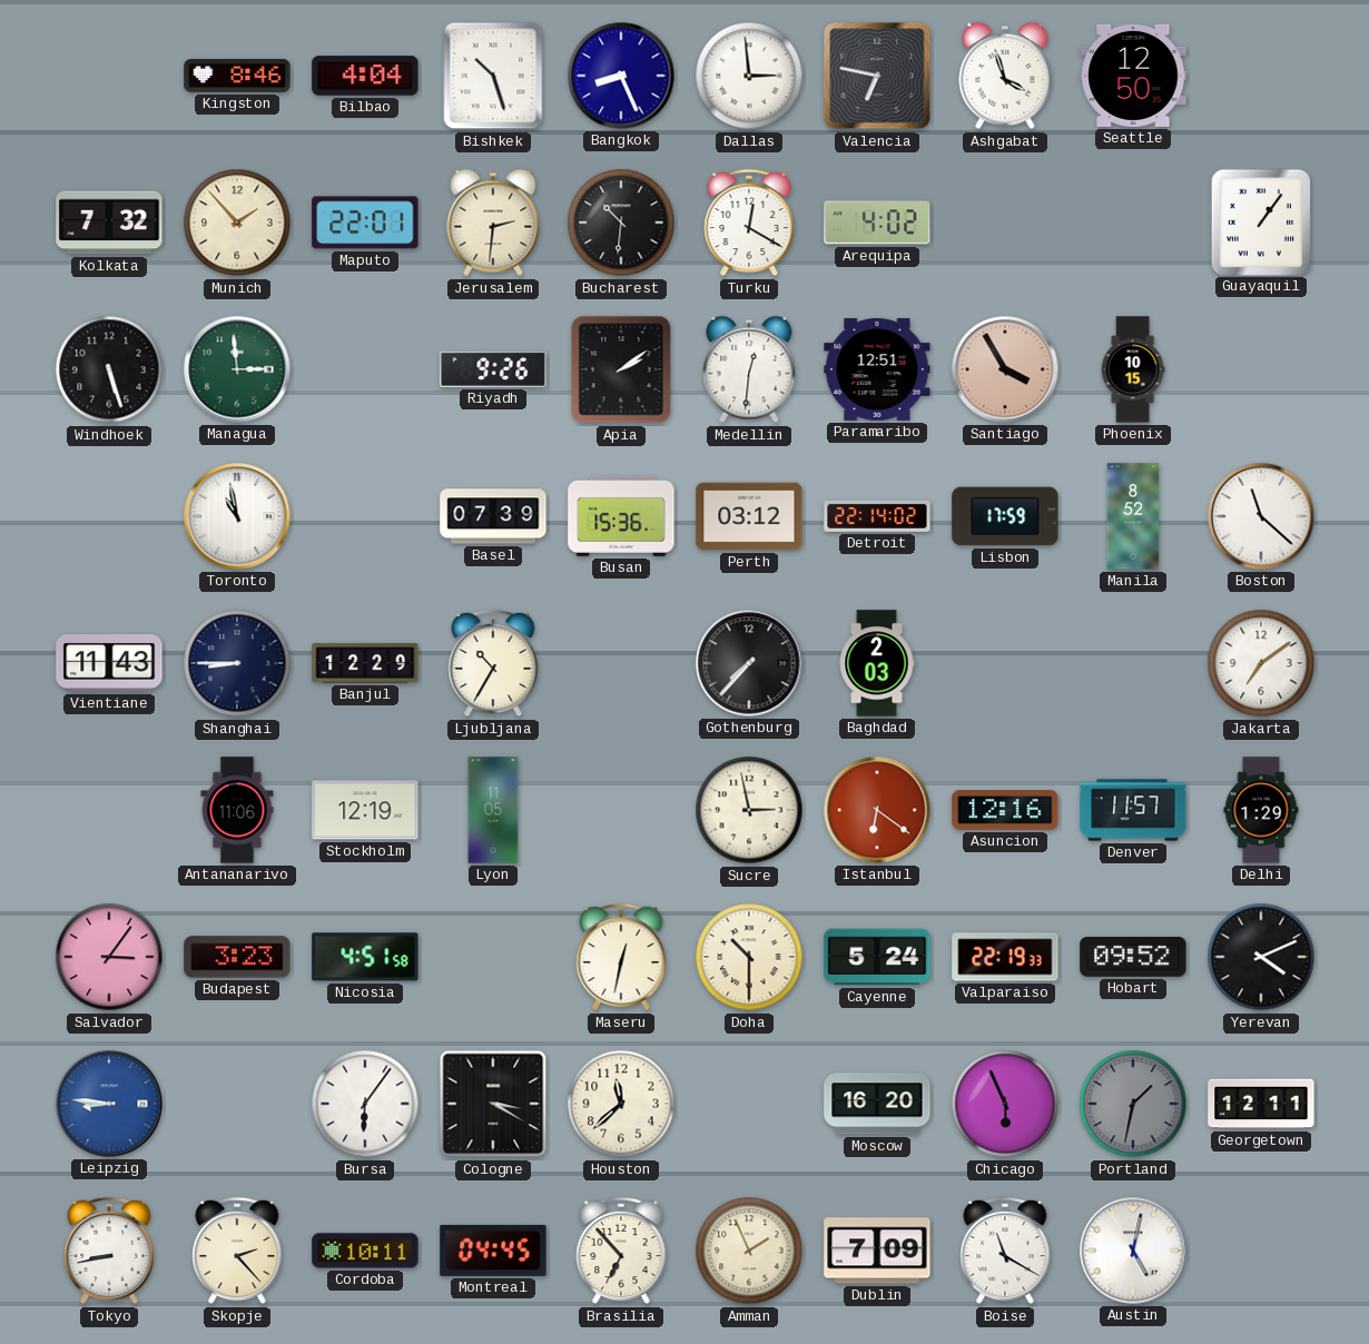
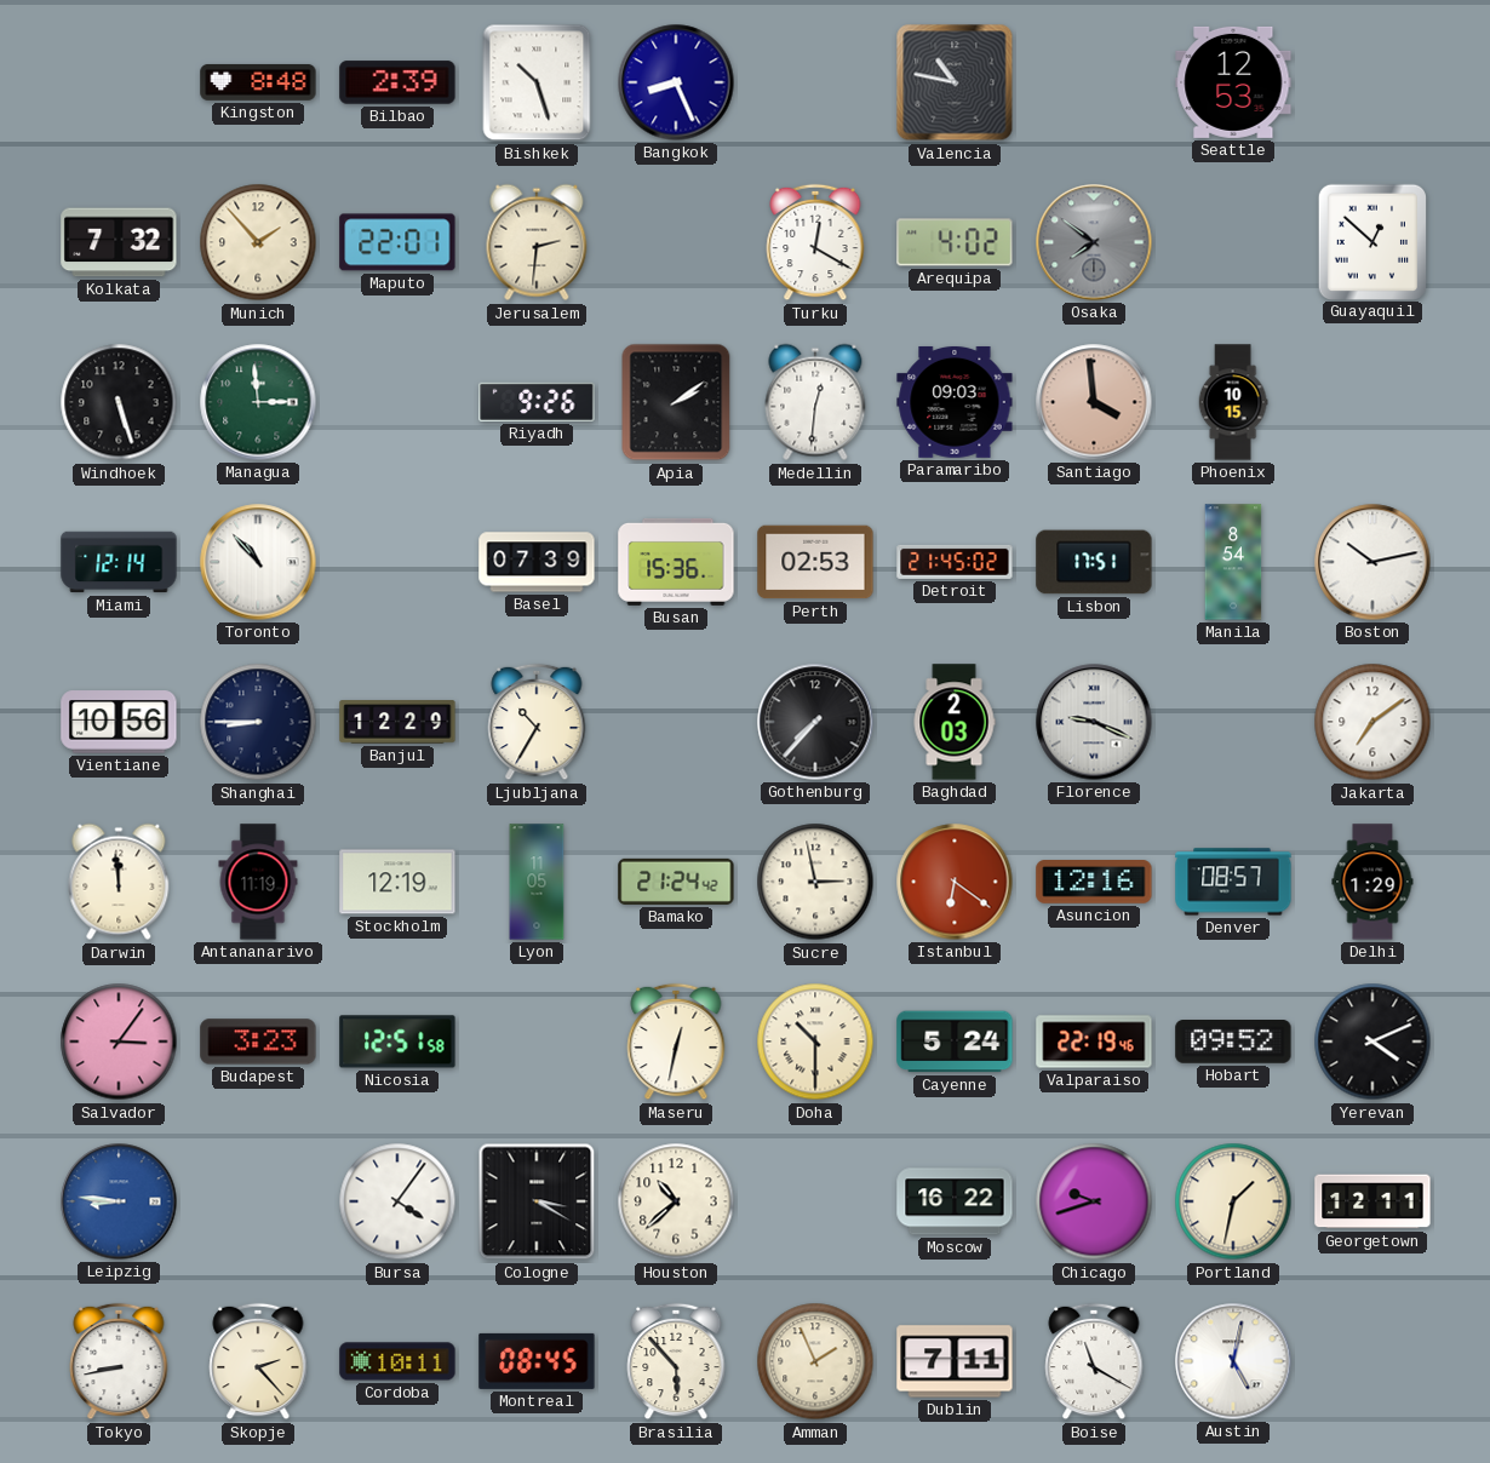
Kingston: 8:46 -> 8:48 (258, 82)
Bilbao: 4:04 -> 2:39 (397, 82)
Dallas: 2:59 -> none (749, 76)
Valencia: 6:47 -> 10:47 (955, 82)
Ashgabat: 3:57 -> none (1005, 76)
Seattle: 12:50 -> 12:53 (1233, 82)
Bucharest: 10:31 -> none (621, 223)
Osaka: none -> 7:51 (1094, 242)
Guayaquil: 1:06 -> 12:52 (1371, 241)
Paramaribo: 12:51 -> 09:03 (955, 402)
Santiago: 3:55 -> 3:59 (1094, 402)
Miami: none -> 12:14 (119, 562)
Toronto: 10:58 -> 10:53 (258, 562)
Perth: 03:12 -> 02:53 (815, 562)
Detroit: 22:14 -> 21:45 (955, 562)
Lisbon: 17:59 -> 17:51 (1094, 562)
Manila: 8:52 -> 8:54 (1233, 562)
Boston: 11:22 -> 10:13 (1372, 562)
Vientiane: 11:43 -> 10:56 (119, 722)
Florence: none -> 9:19 (1094, 722)
Darwin: none -> 11:59 (119, 882)
Antananarivo: 11:06 -> 11:19 (258, 882)
Bamako: none -> 21:24 (676, 882)
Denver: 11:57 -> 08:57 (1233, 882)
Nicosia: 4:51 -> 12:51 (397, 1042)
Valparaiso: 22:19:33 -> 22:19:46 (1094, 1042)
Bursa: 6:06 -> 4:06 (397, 1201)
Houston: 11:38 -> 10:38 (676, 1201)
Moscow: 16:20 -> 16:22 (955, 1201)
Chicago: 5:56 -> 9:42 (1094, 1201)
Portland dial: grey -> cream (1233, 1201)
Montreal: 04:45 -> 08:45 (537, 1361)
Brasilia: 6:53 -> 5:53 (676, 1361)
Dublin: 7:09 -> 7:11 (955, 1361)
